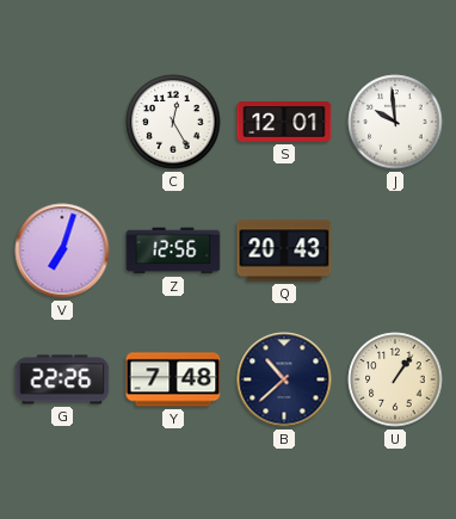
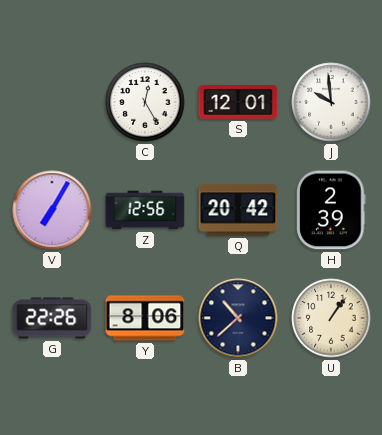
V: 7:03 -> 7:05 (52, 210)
Q: 20:43 -> 20:42 (238, 210)
H: none -> 2:39 (331, 210)
Y: 7:48 -> 8:06 (145, 318)
